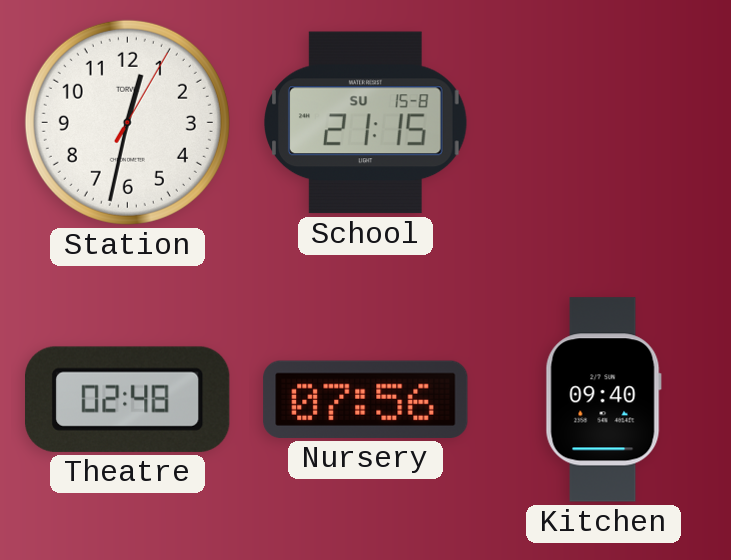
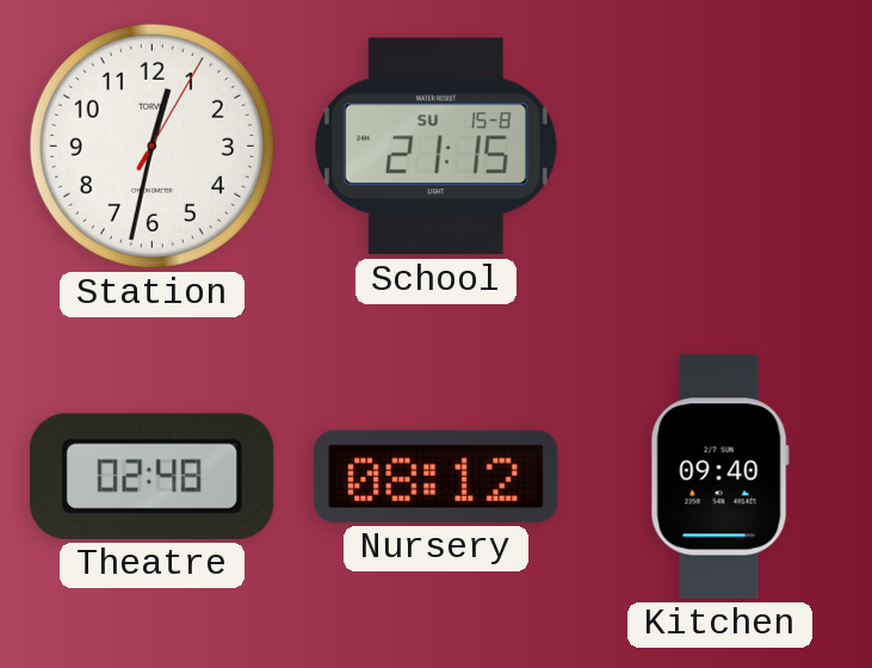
Nursery: 07:56 -> 08:12 (437, 476)
